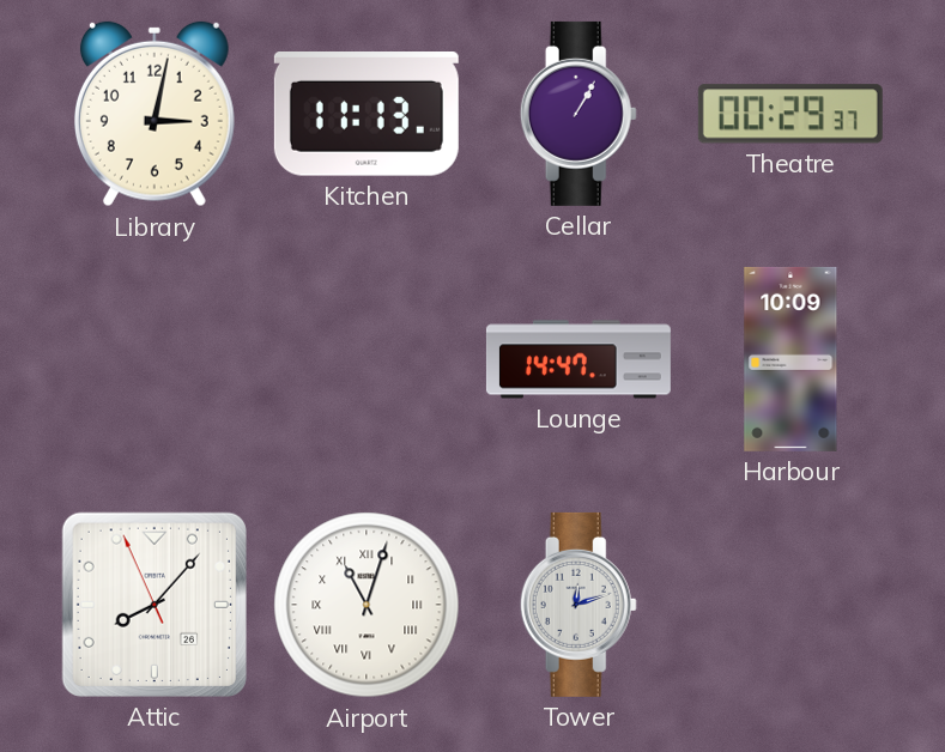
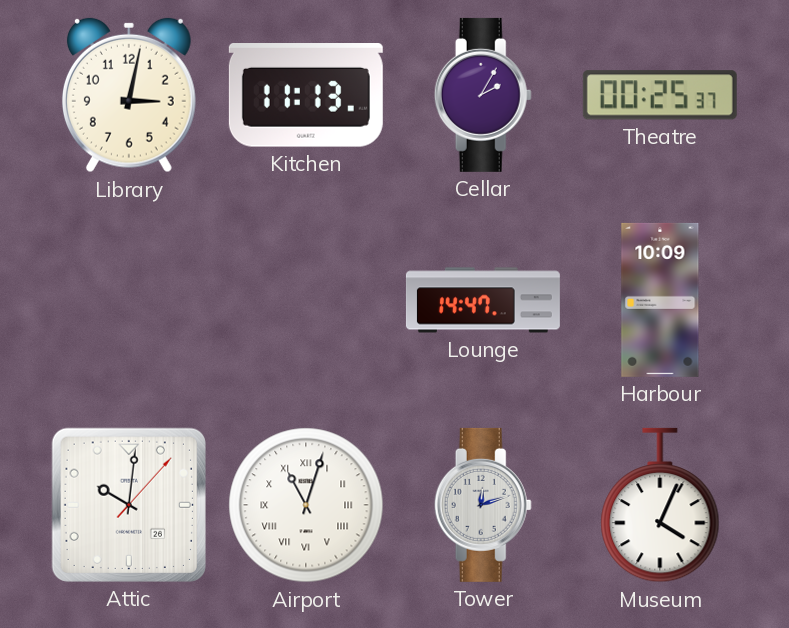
Cellar: 1:05 -> 2:05 (483, 95)
Theatre: 00:29 -> 00:25 (660, 95)
Attic: 8:06 -> 10:01 (129, 505)
Museum: none -> 4:04 (660, 505)
